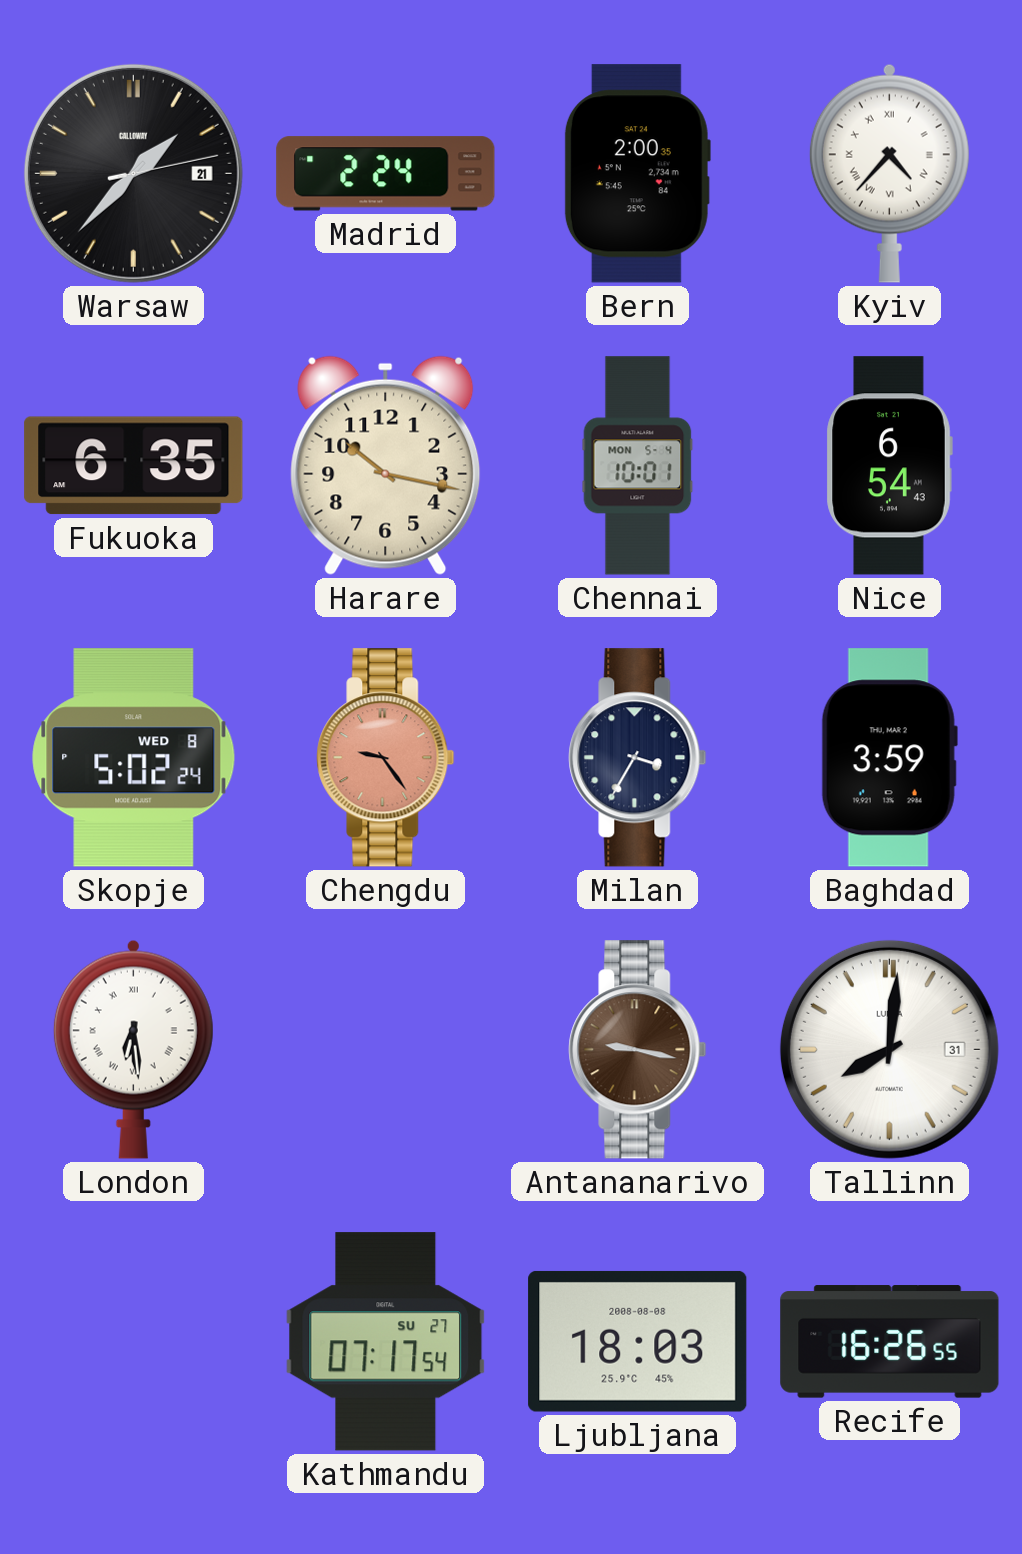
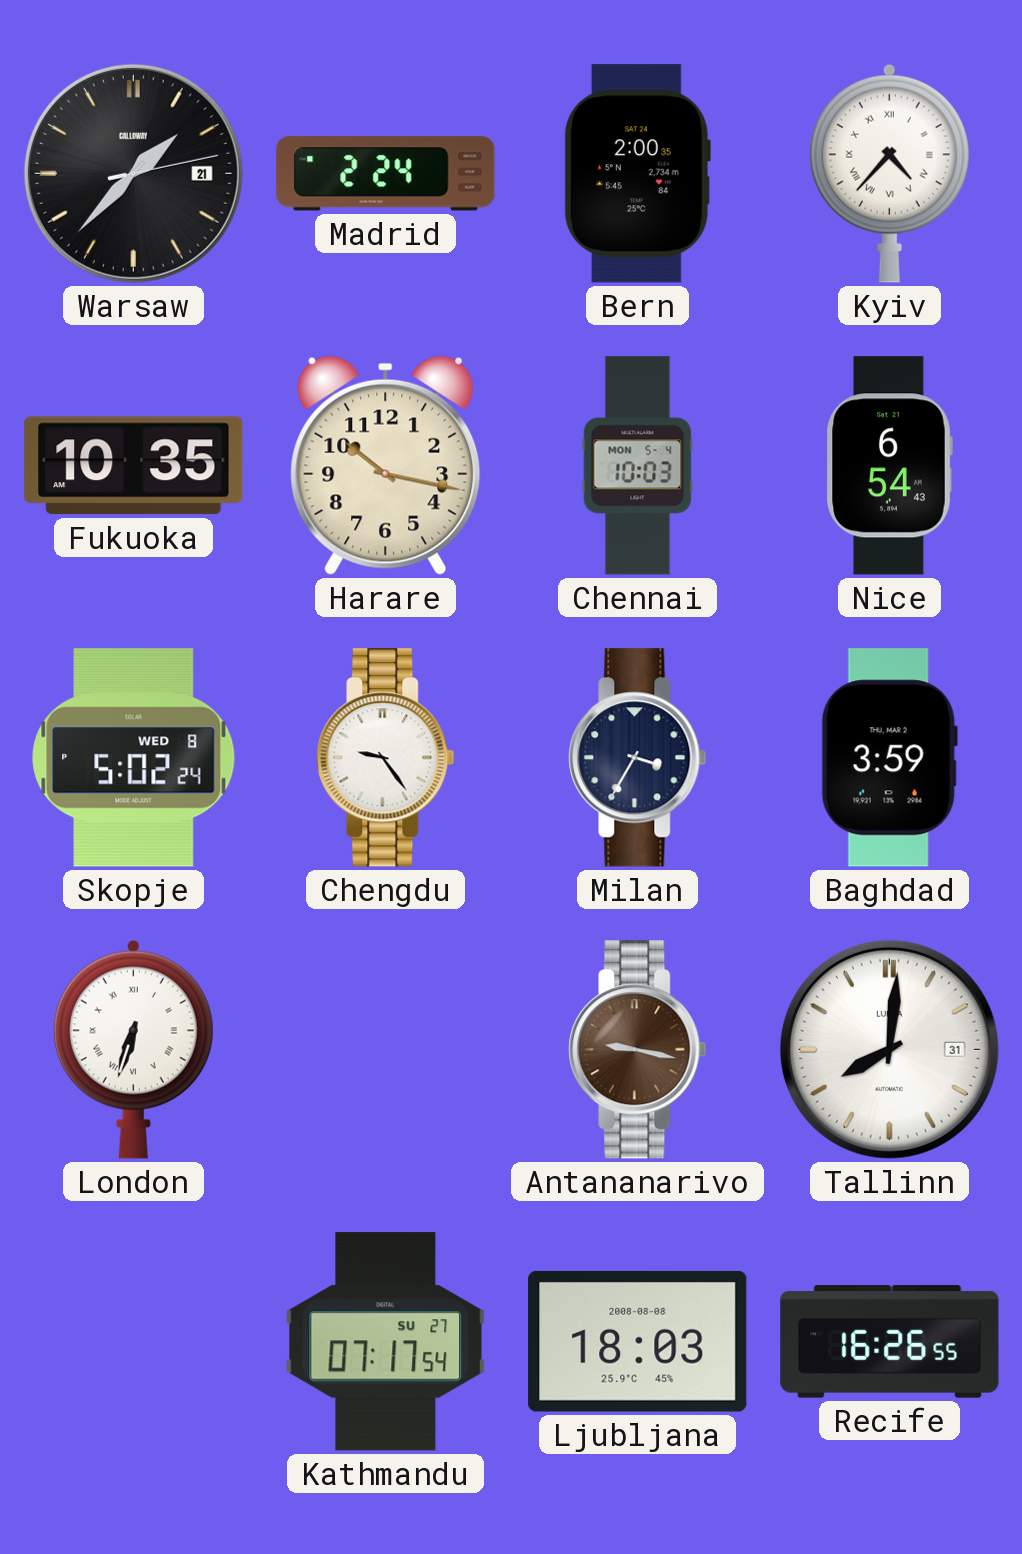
Fukuoka: 6:35 -> 10:35 (134, 466)
Chennai: 10:01 -> 10:03 (638, 466)
Chengdu dial: salmon -> white (386, 758)
London: 6:29 -> 6:33 (133, 1049)
